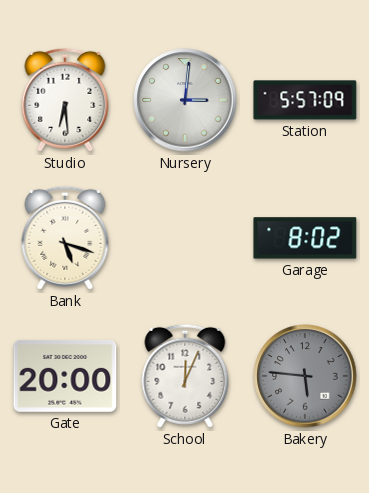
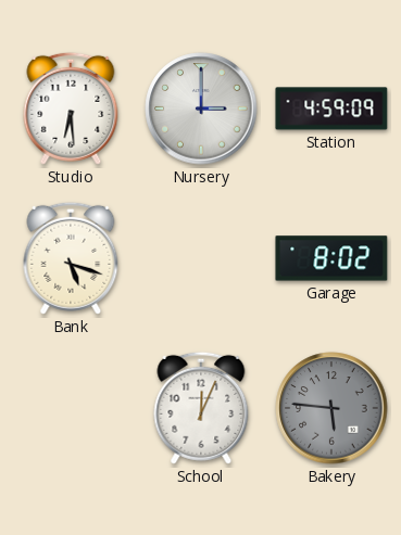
Nursery: 3:01 -> 3:00 (201, 109)
Station: 5:57 -> 4:59 (331, 109)
Gate: 20:00 -> none (65, 376)
